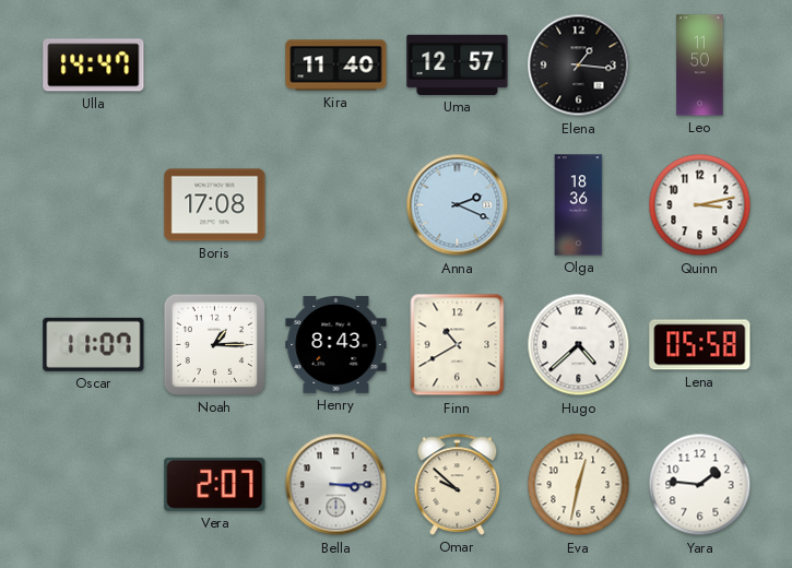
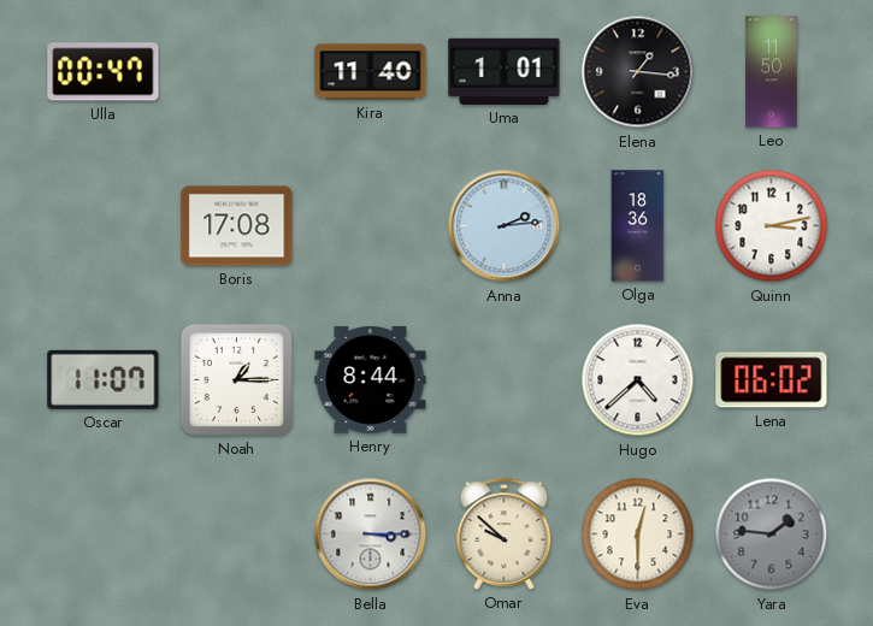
Ulla: 14:47 -> 00:47 (104, 72)
Uma: 12:57 -> 1:01 (505, 71)
Anna: 2:19 -> 2:14 (505, 226)
Henry: 8:43 -> 8:44 (371, 379)
Finn: 10:40 -> none (458, 345)
Lena: 05:58 -> 06:02 (772, 380)
Vera: 2:07 -> none (215, 484)
Eva: 12:32 -> 12:30 (638, 535)
Yara dial: white -> grey (772, 535)
